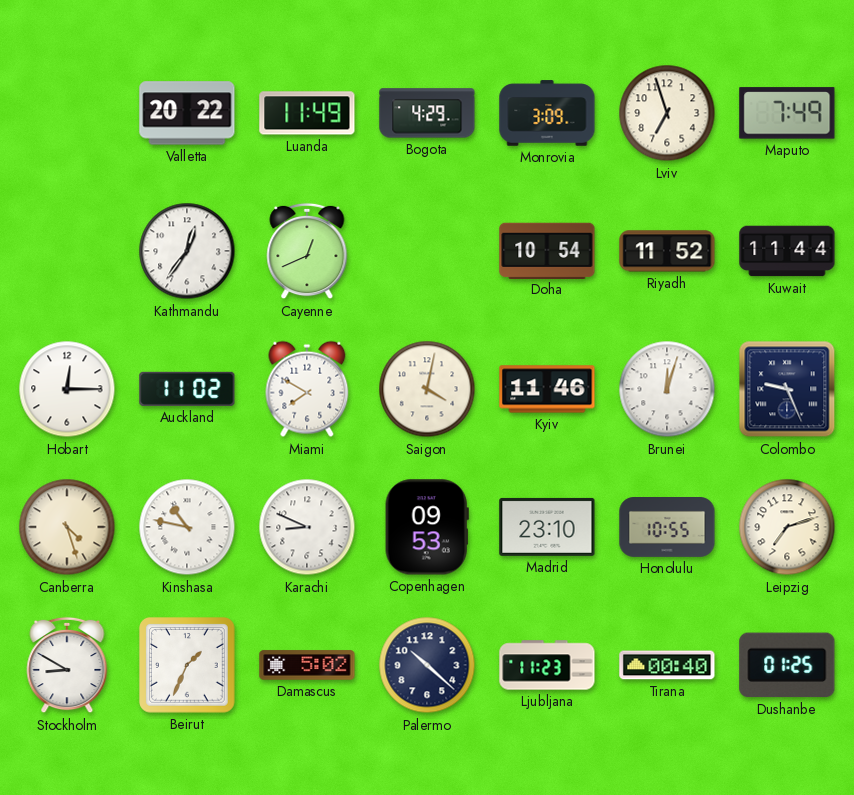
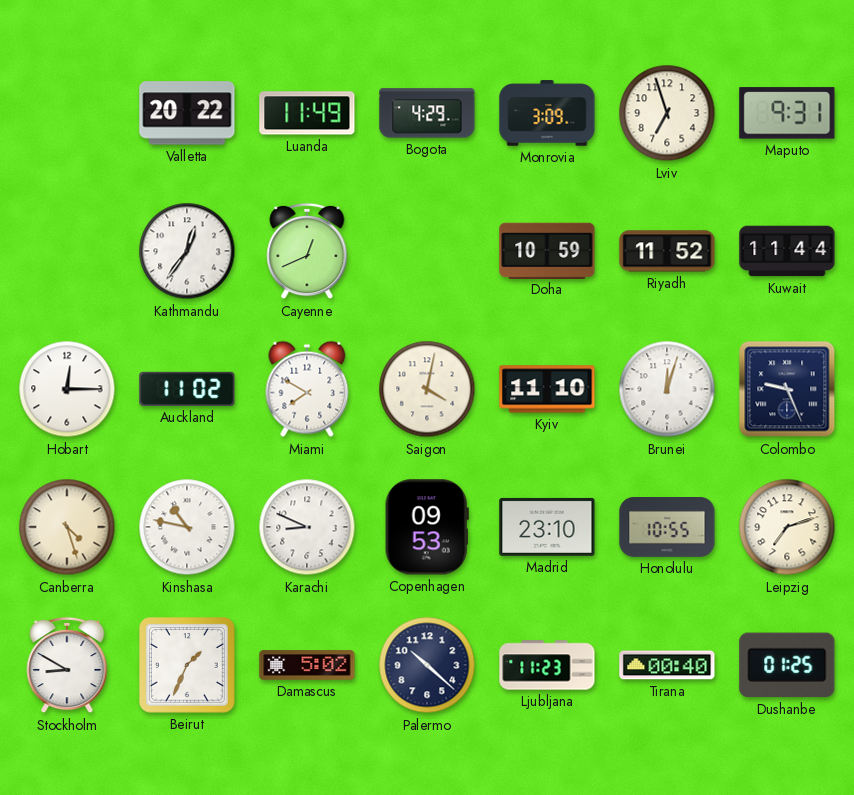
Maputo: 7:49 -> 9:31 (787, 113)
Doha: 10:54 -> 10:59 (547, 250)
Kyiv: 11:46 -> 11:10 (547, 389)
